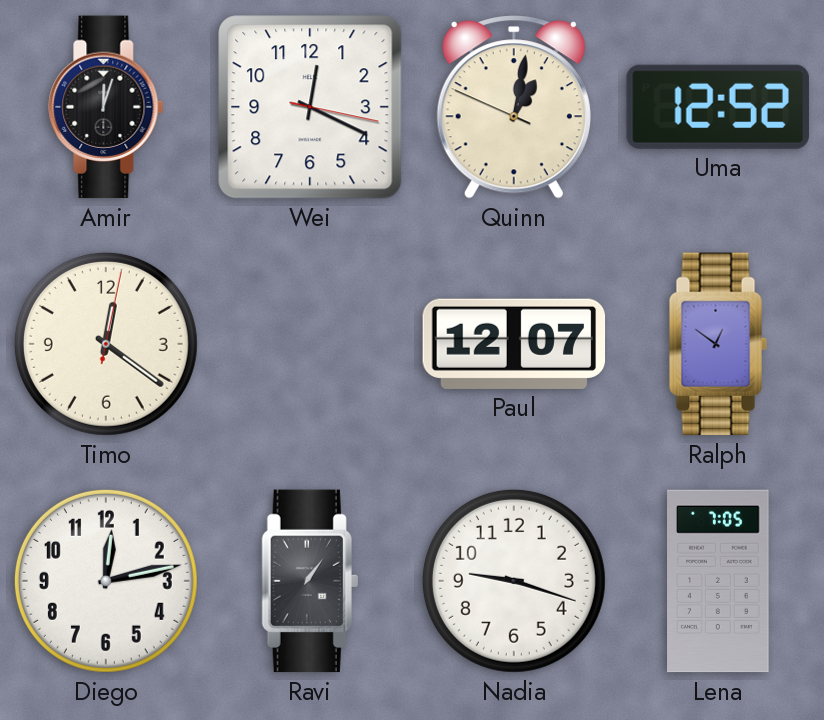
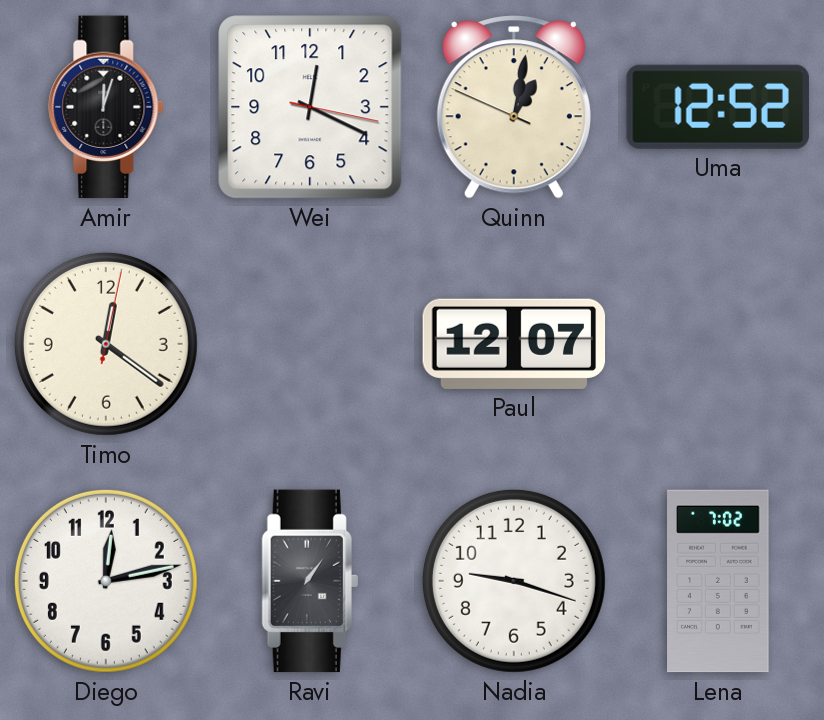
Ralph: 12:51 -> none (718, 344)
Lena: 7:05 -> 7:02 (718, 581)
